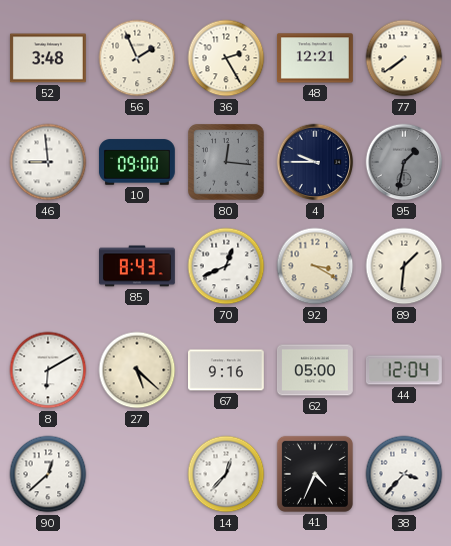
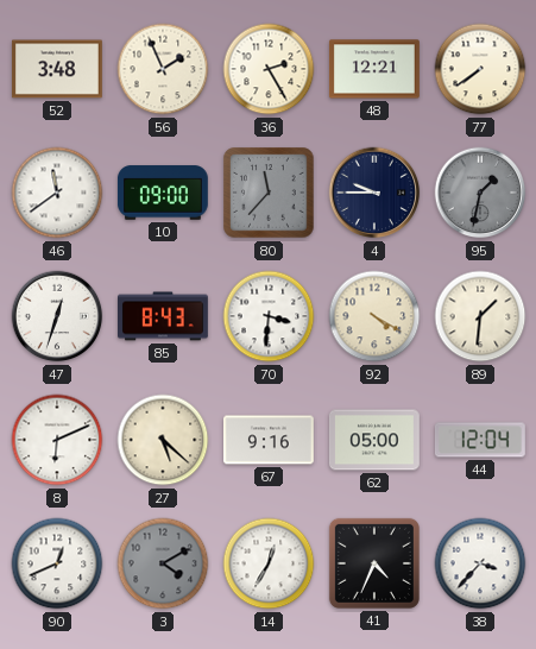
46: 8:59 -> 11:39 (57, 193)
80: 12:16 -> 11:37 (269, 193)
47: none -> 12:33 (57, 316)
70: 12:41 -> 3:31 (269, 316)
92: 3:20 -> 4:20 (374, 316)
8: 6:10 -> 6:11 (57, 440)
90: 12:38 -> 12:41 (57, 563)
3: none -> 4:10 (163, 563)
14: 12:37 -> 12:35 (269, 563)
